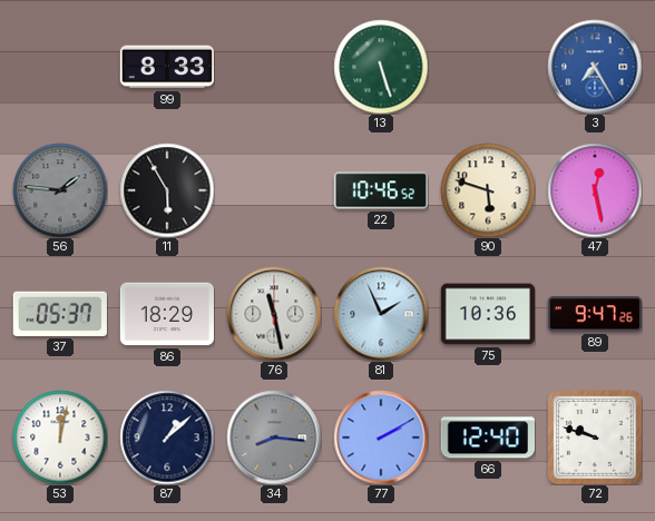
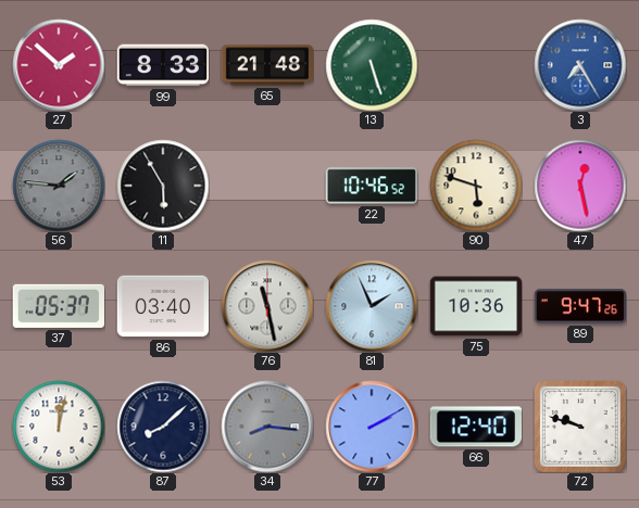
27: none -> 1:52 (59, 65)
65: none -> 21:48 (266, 65)
86: 18:29 -> 03:40 (162, 306)
87: 1:08 -> 8:08 (163, 427)
